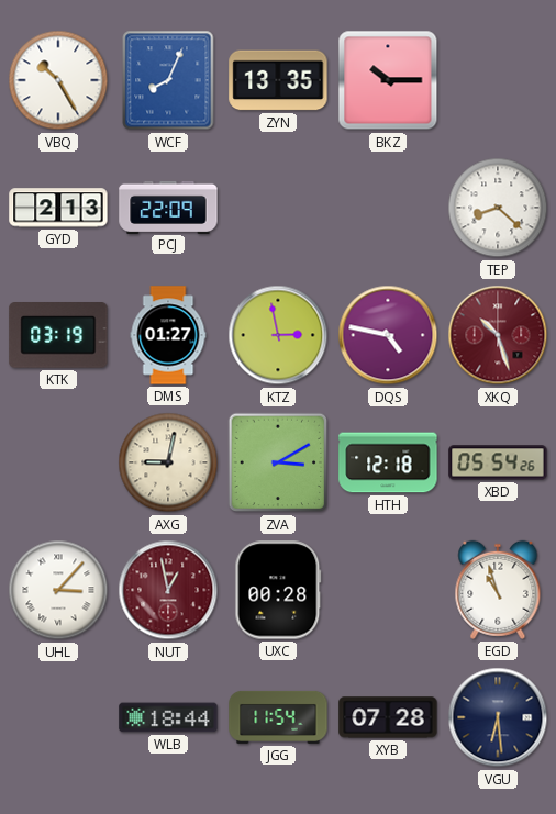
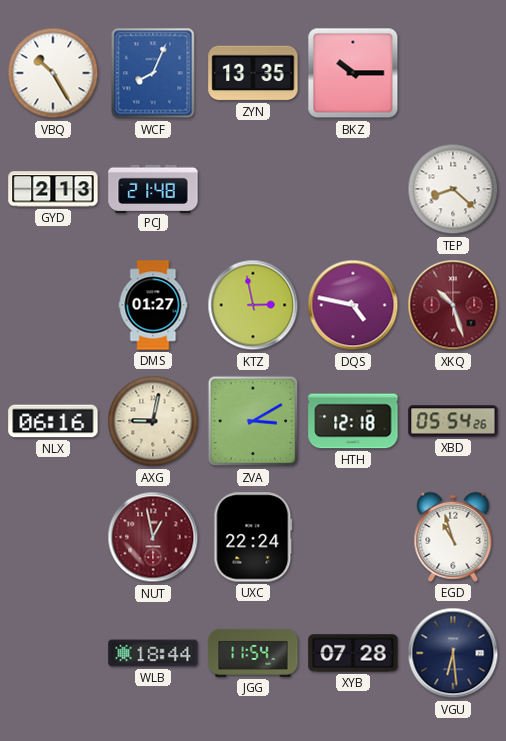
PCJ: 22:09 -> 21:48 (153, 188)
KTK: 03:19 -> none (58, 336)
NLX: none -> 06:16 (53, 421)
UHL: 3:07 -> none (58, 590)
UXC: 00:28 -> 22:24 (253, 537)
